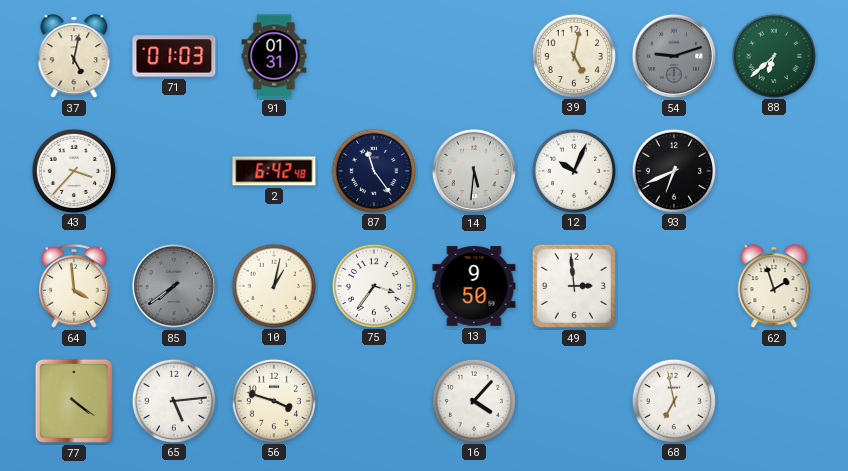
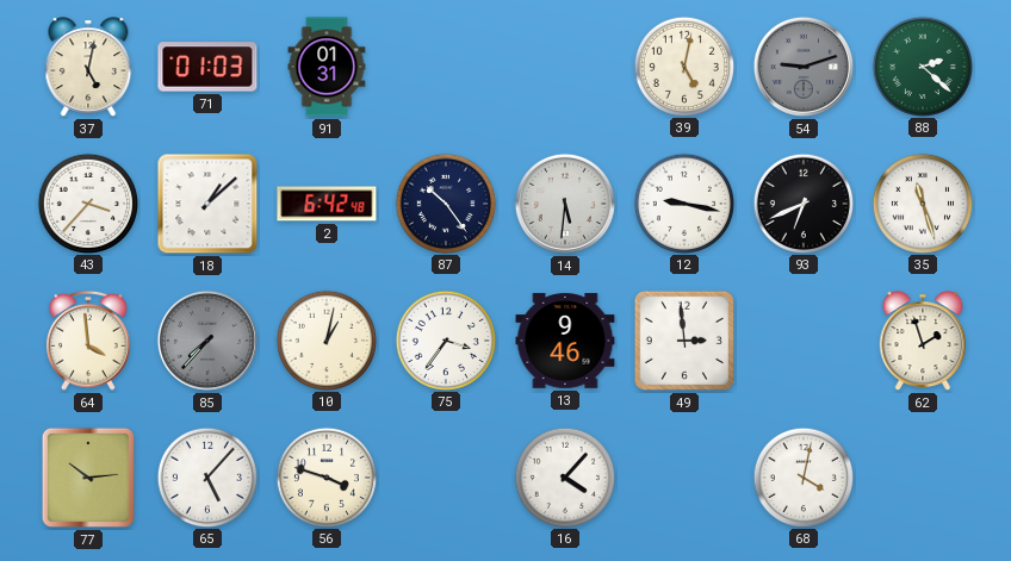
88: 6:38 -> 2:22 (922, 66)
18: none -> 1:08 (207, 204)
87: 11:24 -> 10:24 (445, 202)
12: 10:04 -> 9:17 (683, 202)
35: none -> 11:27 (922, 202)
85: 7:39 -> 7:37 (207, 341)
13: 9:50 -> 9:46 (565, 341)
77: 4:21 -> 10:14 (88, 478)
65: 5:14 -> 5:07 (206, 476)
68: 6:58 -> 4:02 (802, 476)
